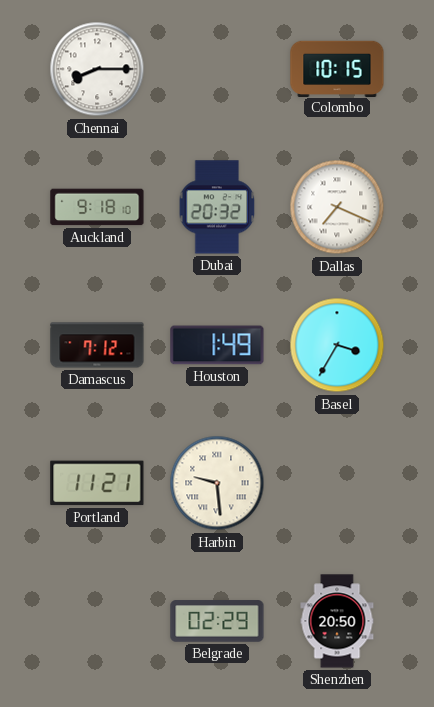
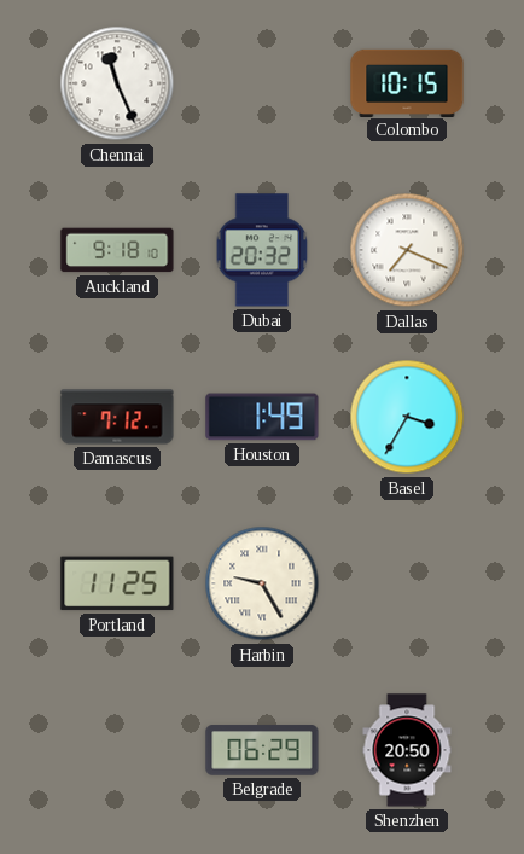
Chennai: 8:15 -> 11:26 (117, 83)
Portland: 11:21 -> 11:25 (117, 583)
Harbin: 9:29 -> 9:25 (262, 583)
Belgrade: 02:29 -> 06:29 (262, 750)
